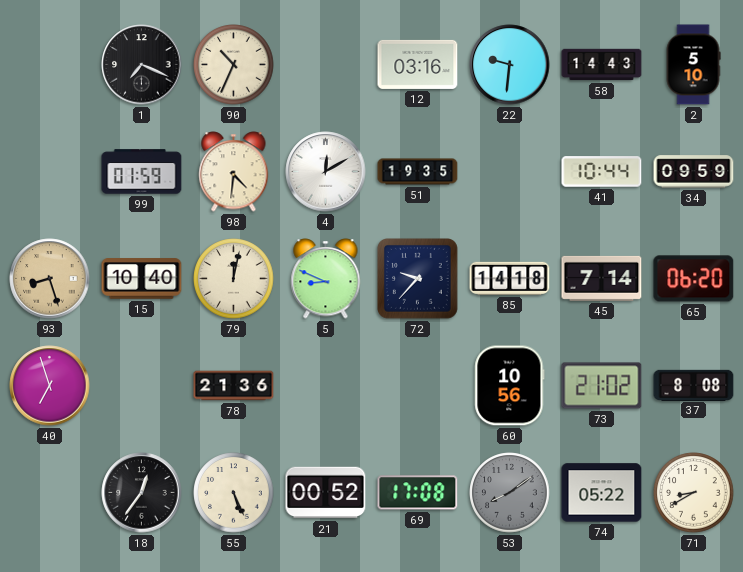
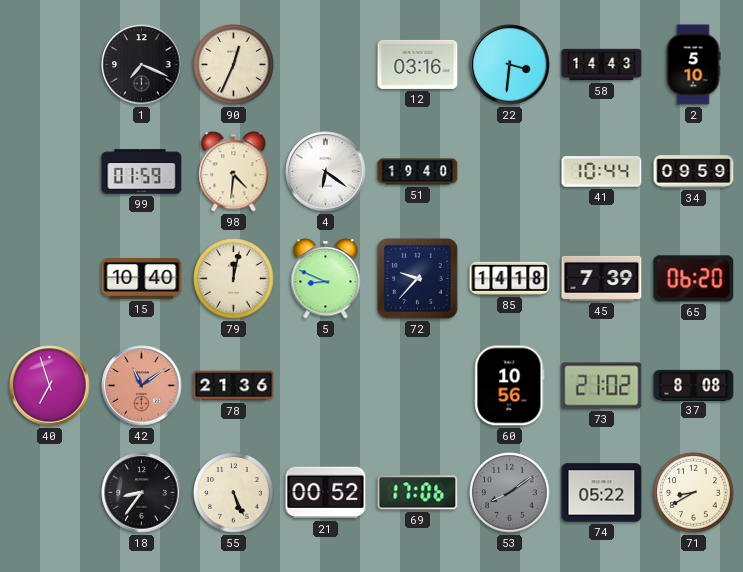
90: 10:34 -> 12:34 (234, 65)
22: 9:31 -> 3:31 (510, 65)
4: 12:10 -> 6:21 (326, 172)
51: 19:35 -> 19:40 (418, 172)
93: 8:27 -> none (50, 279)
45: 7:14 -> 7:39 (602, 278)
42: none -> 11:09 (142, 386)
18: 12:36 -> 8:36 (142, 493)
69: 17:08 -> 17:06 (418, 493)
